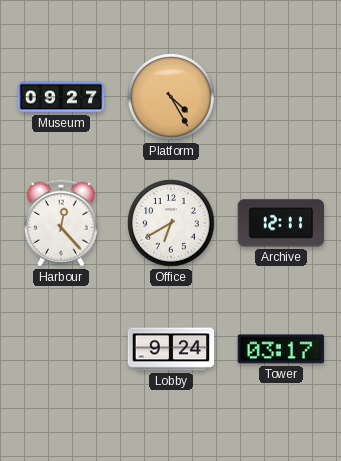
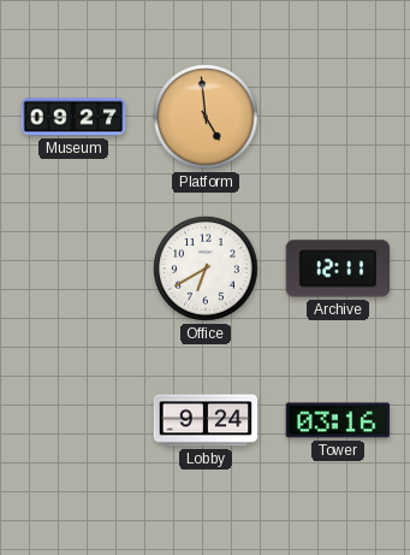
Platform: 4:25 -> 4:59 (206, 117)
Harbour: 12:23 -> none (61, 223)
Tower: 03:17 -> 03:16 (338, 420)
